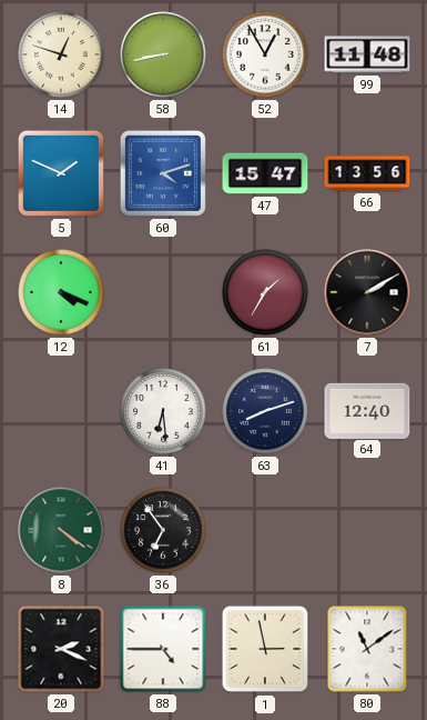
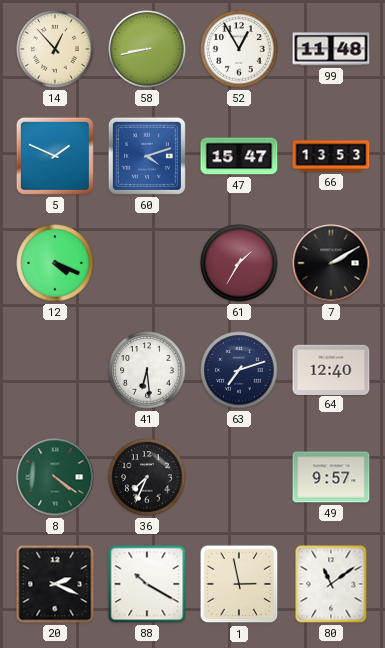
14: 12:48 -> 12:53 (55, 49)
66: 13:56 -> 13:53 (331, 156)
63: 8:12 -> 7:12 (239, 370)
36: 6:54 -> 7:34 (147, 477)
49: none -> 9:57 (331, 477)
88: 4:45 -> 10:20 (147, 584)
